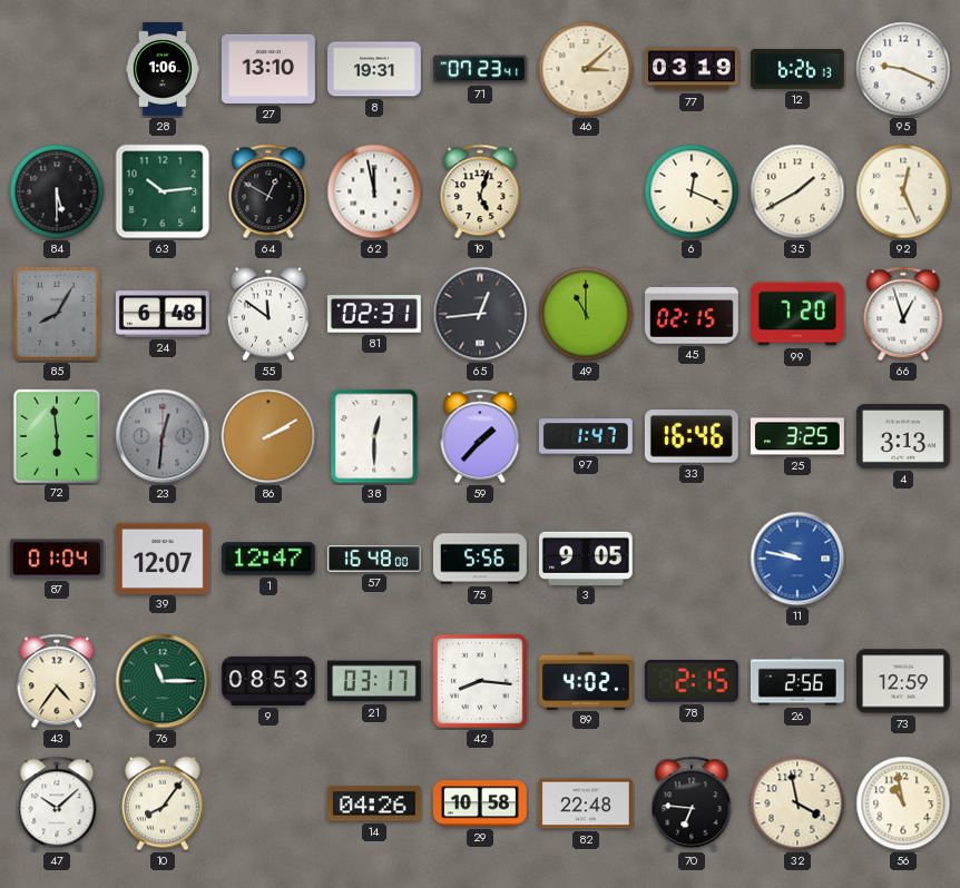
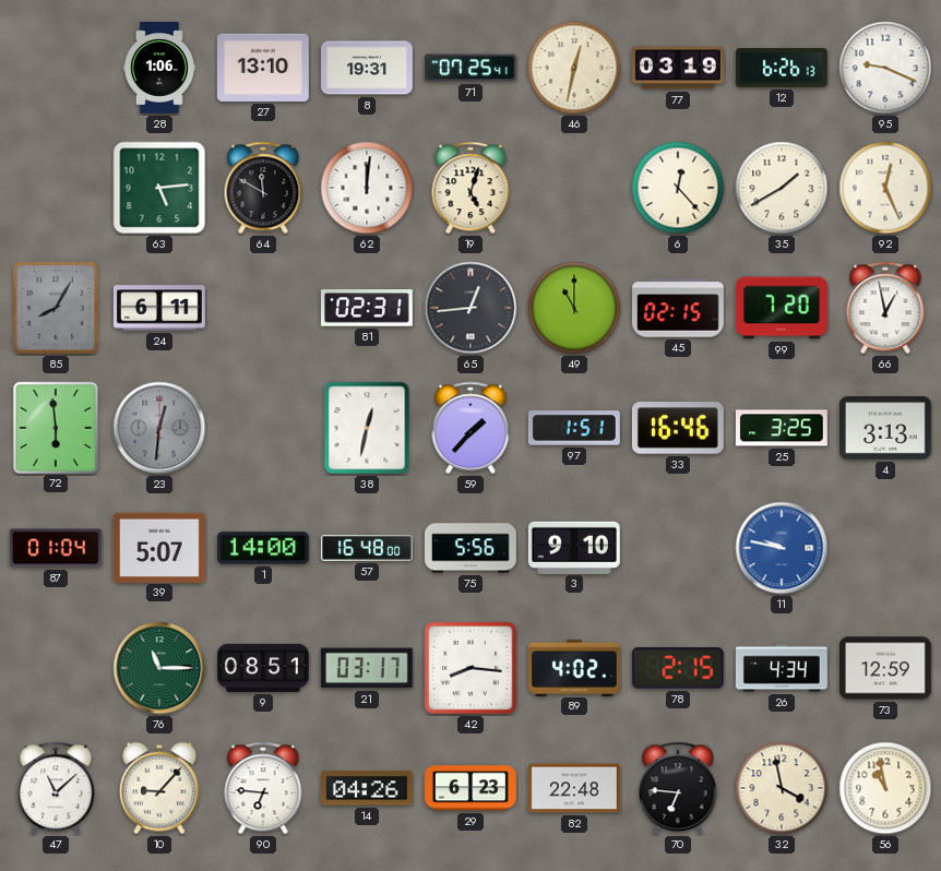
71: 07:23 -> 07:25 (470, 68)
46: 3:08 -> 12:32 (574, 68)
84: 5:30 -> none (57, 191)
63: 10:14 -> 5:14 (159, 188)
64: 12:50 -> 11:50 (263, 188)
62: 11:58 -> 12:01 (367, 188)
6: 12:19 -> 12:23 (678, 188)
24: 6:48 -> 6:11 (160, 308)
55: 11:51 -> none (268, 314)
66: 12:57 -> 12:58 (885, 308)
86: 2:10 -> none (268, 436)
38: 12:30 -> 12:32 (367, 428)
97: 1:47 -> 1:51 (574, 428)
39: 12:07 -> 5:07 (159, 547)
1: 12:47 -> 14:00 (263, 548)
3: 9:05 -> 9:10 (574, 547)
43: 4:36 -> none (57, 681)
9: 08:53 -> 08:51 (264, 668)
26: 2:56 -> 4:34 (782, 668)
47: 10:08 -> 11:08 (56, 788)
10: 8:06 -> 9:07 (159, 788)
90: none -> 6:46 (263, 788)
29: 10:58 -> 6:23 (470, 788)
